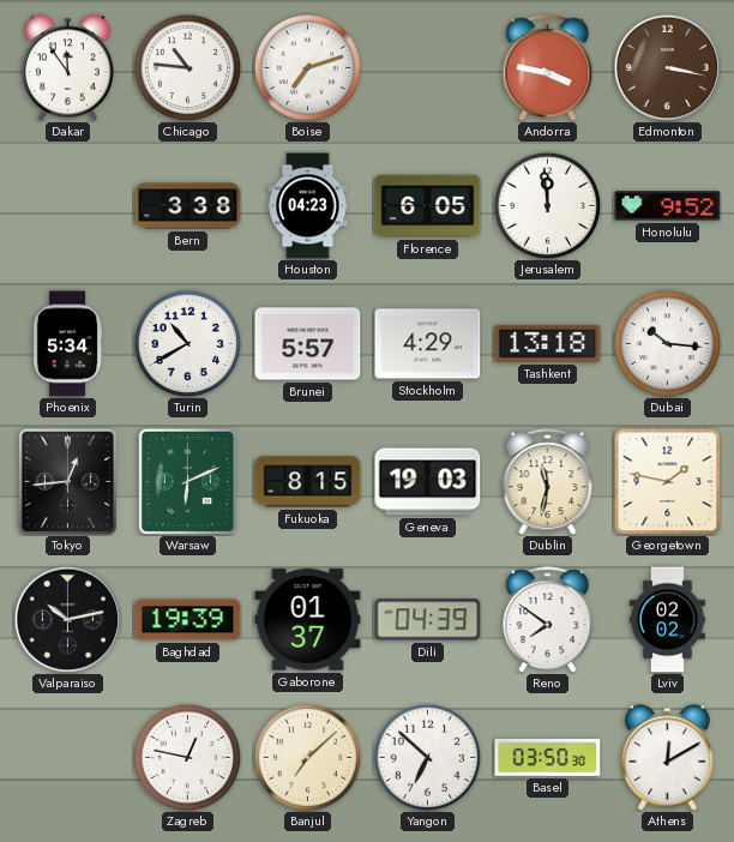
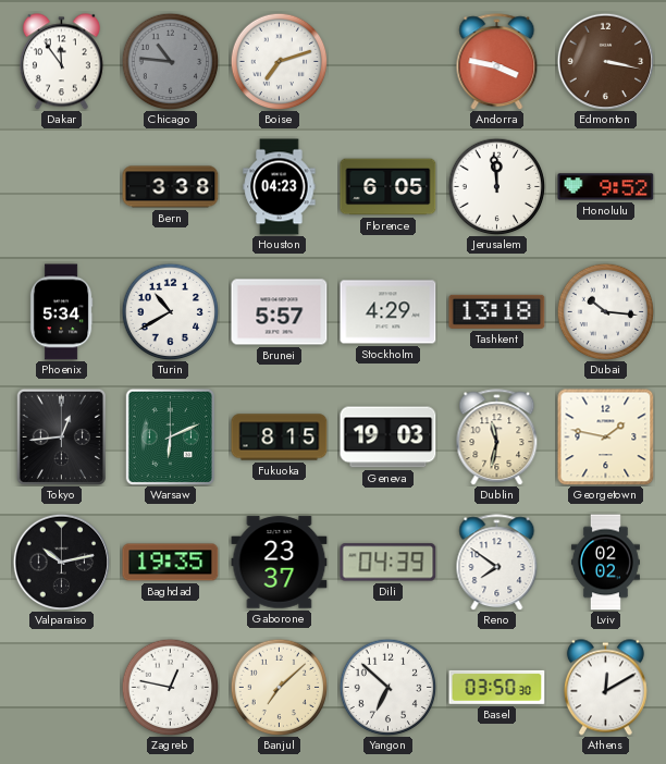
Chicago dial: white -> grey (170, 61)
Baghdad: 19:39 -> 19:35 (171, 563)
Gaborone: 01:37 -> 23:37 (280, 563)
